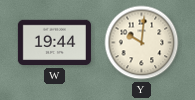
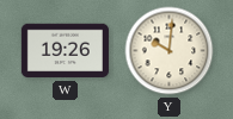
W: 19:44 -> 19:26 (65, 51)
